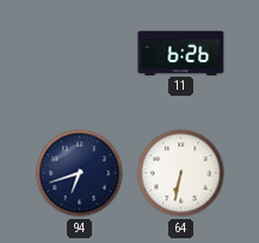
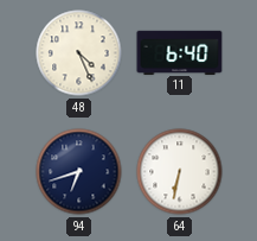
48: none -> 4:26 (79, 53)
11: 6:26 -> 6:40 (180, 52)
